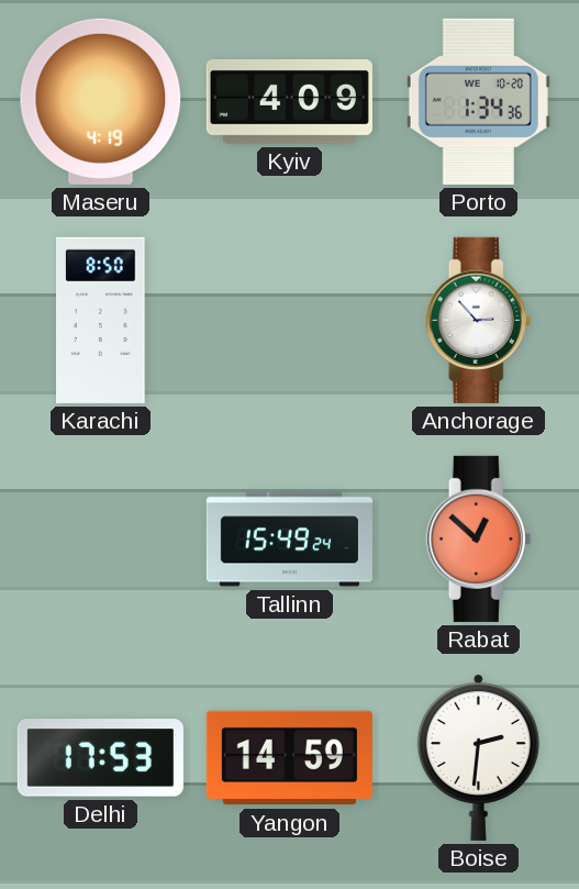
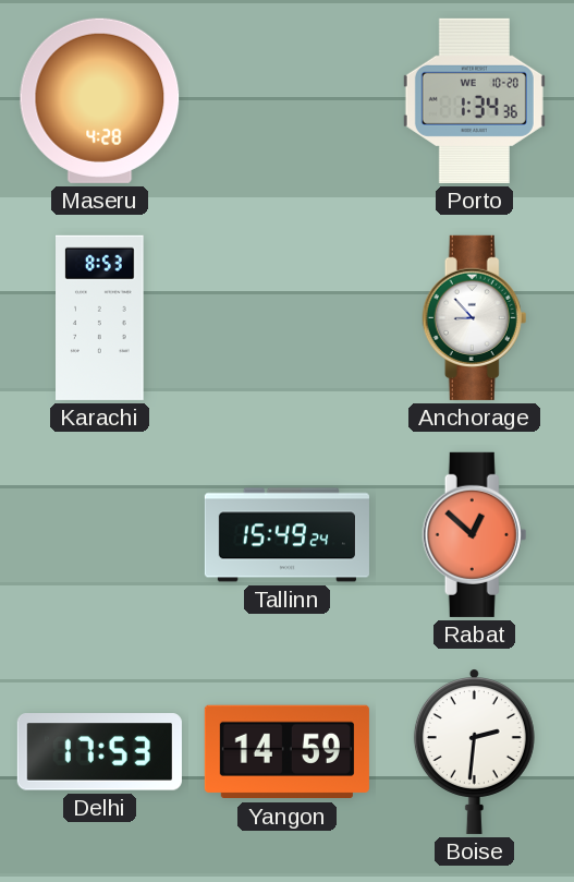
Maseru: 4:19 -> 4:28 (100, 100)
Kyiv: 4:09 -> none (289, 101)
Karachi: 8:50 -> 8:53 (100, 317)
Anchorage: 2:53 -> 8:53 (475, 317)
